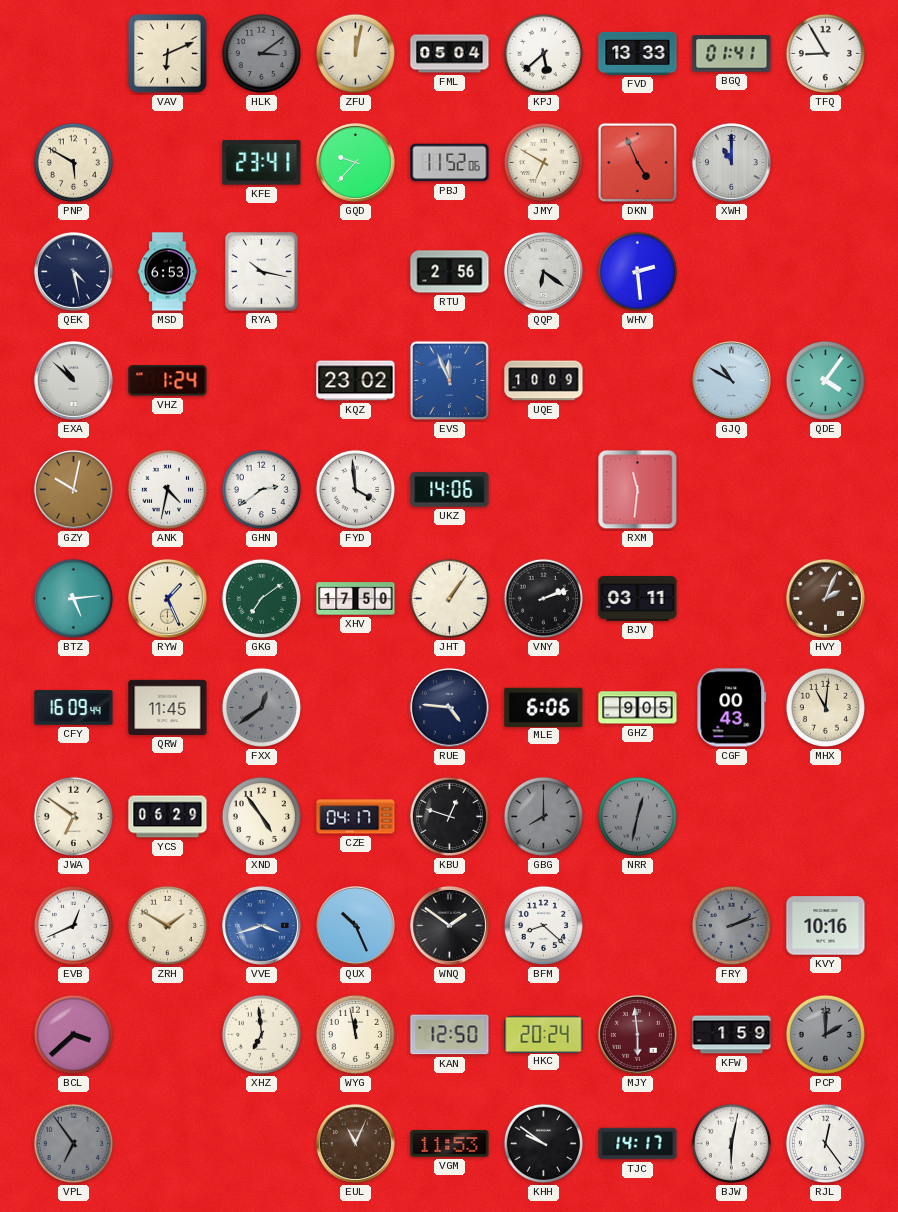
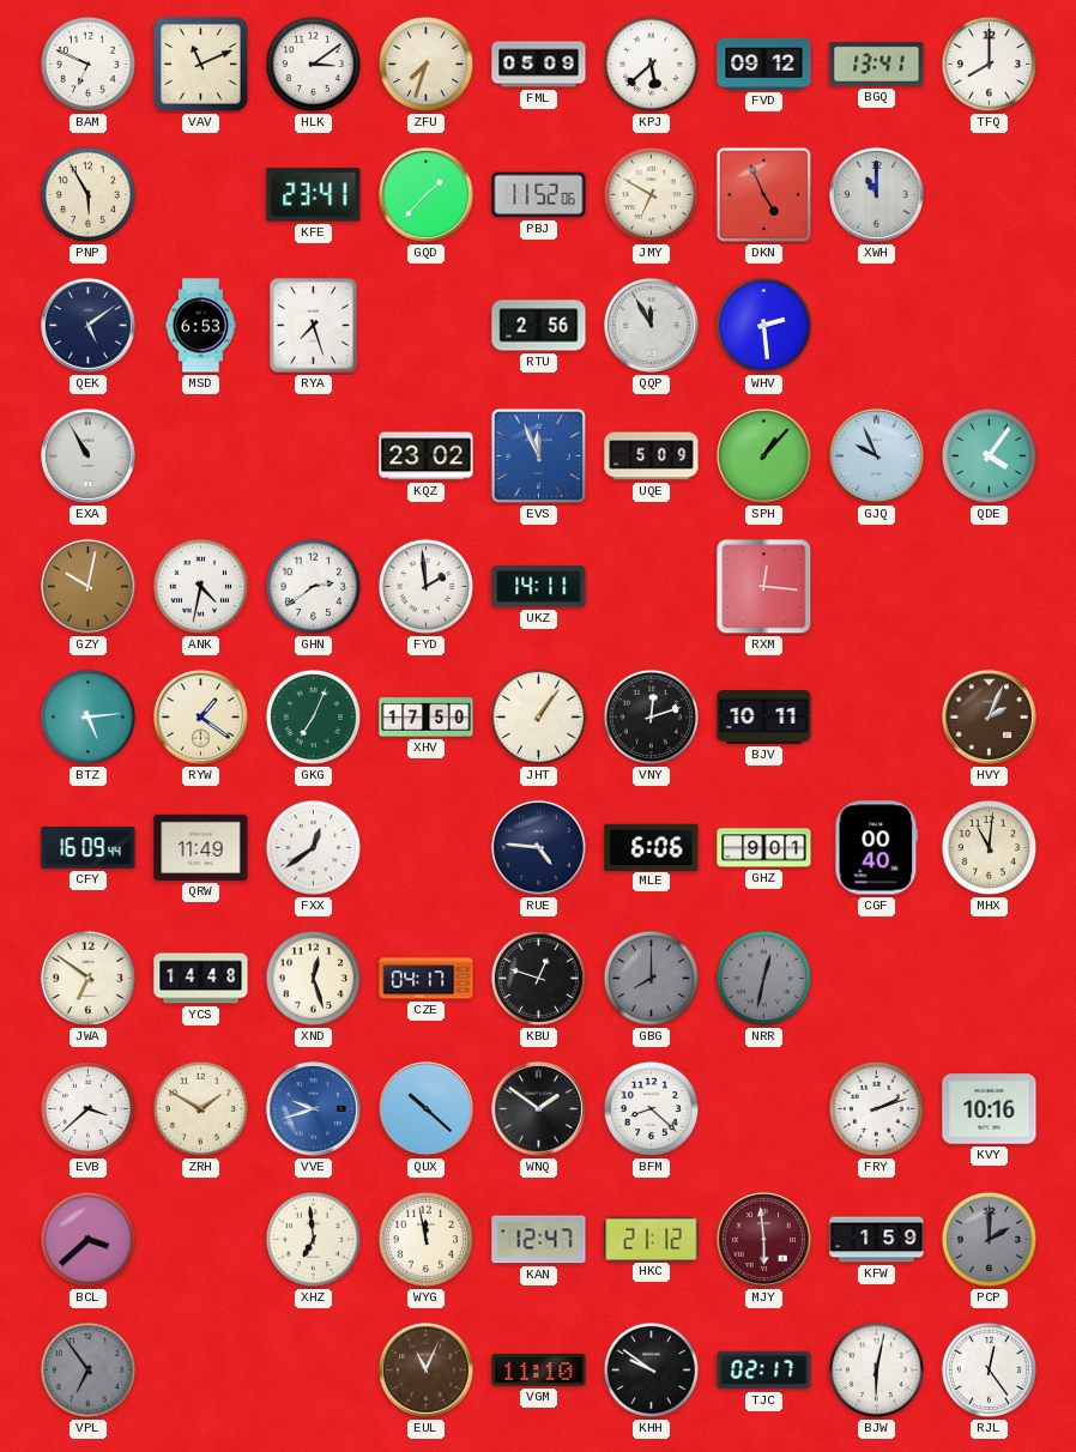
BAM: none -> 6:49 (87, 63)
VAV: 6:11 -> 11:11 (201, 65)
HLK dial: grey -> white (313, 63)
ZFU: 12:02 -> 7:33 (425, 63)
FML: 05:04 -> 05:09 (539, 65)
FVD: 13:33 -> 09:12 (764, 63)
BGQ: 01:41 -> 13:41 (877, 65)
TFQ: 8:55 -> 8:00 (989, 63)
PNP: 5:50 -> 5:55 (87, 194)
GQD: 9:37 -> 1:37 (425, 194)
QEK: 4:28 -> 5:09 (87, 325)
RYA: 10:17 -> 7:27 (314, 326)
QQP: 6:21 -> 11:55 (651, 325)
EXA: 10:52 -> 10:55 (87, 455)
VHZ: 1:24 -> none (168, 381)
UQE: 10:09 -> 5:09 (652, 456)
SPH: none -> 1:07 (763, 455)
GJQ: 10:50 -> 9:56 (876, 455)
FYD: 3:59 -> 1:59 (425, 586)
UKZ: 14:06 -> 14:11 (539, 587)
RXM: 11:31 -> 12:16 (764, 587)
RYW: 1:26 -> 1:21 (200, 716)
GKG: 7:09 -> 7:04 (313, 716)
VNY: 2:12 -> 12:12 (651, 716)
BJV: 03:11 -> 10:11 (764, 716)
QRW: 11:45 -> 11:49 (201, 847)
FXX dial: grey -> white (313, 847)
GHZ: 9:05 -> 9:01 (764, 848)
CGF: 00:43 -> 00:40 (877, 848)
YCS: 06:29 -> 14:48 (201, 979)
XND: 4:54 -> 12:27 (313, 978)
EVB: 12:41 -> 3:38 (87, 1108)
VVE: 3:42 -> 9:42 (313, 1108)
QUX: 10:26 -> 10:22 (425, 1108)
FRY dial: grey -> white (876, 1108)
KAN: 12:50 -> 12:47 (539, 1240)
HKC: 20:24 -> 21:12 (652, 1239)
VGM: 11:53 -> 11:10 (539, 1371)
TJC: 14:17 -> 02:17 (764, 1371)
